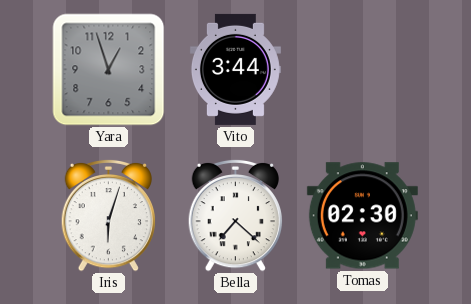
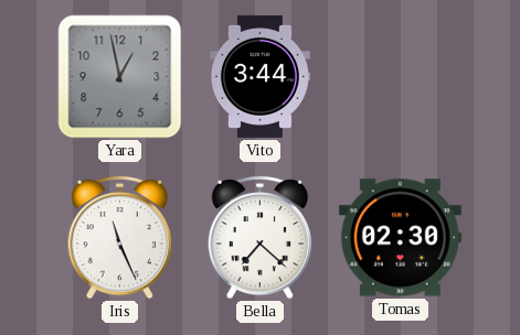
Yara: 12:57 -> 12:58 (120, 77)
Iris: 6:03 -> 11:26 (119, 237)
